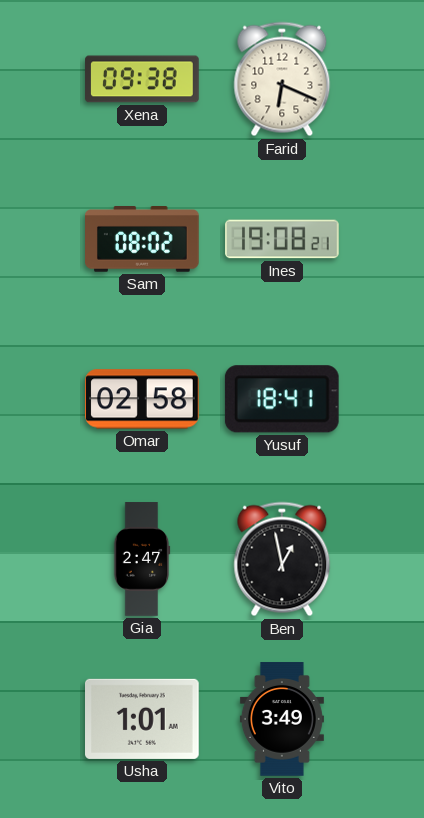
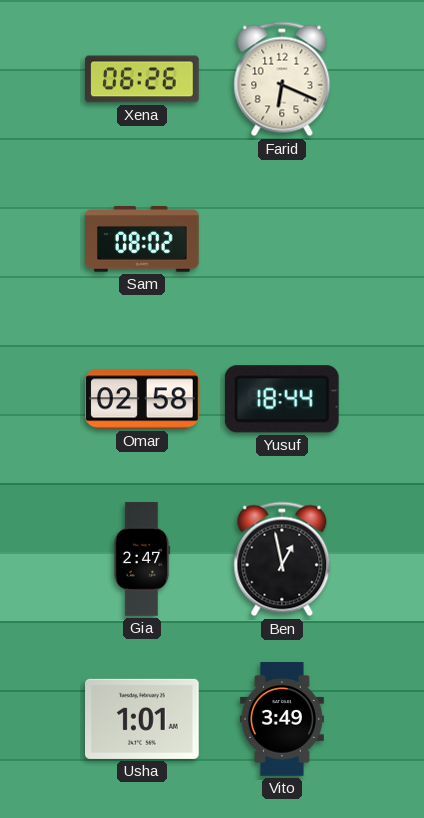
Xena: 09:38 -> 06:26 (142, 79)
Ines: 19:08 -> none (282, 239)
Yusuf: 18:41 -> 18:44 (282, 399)
